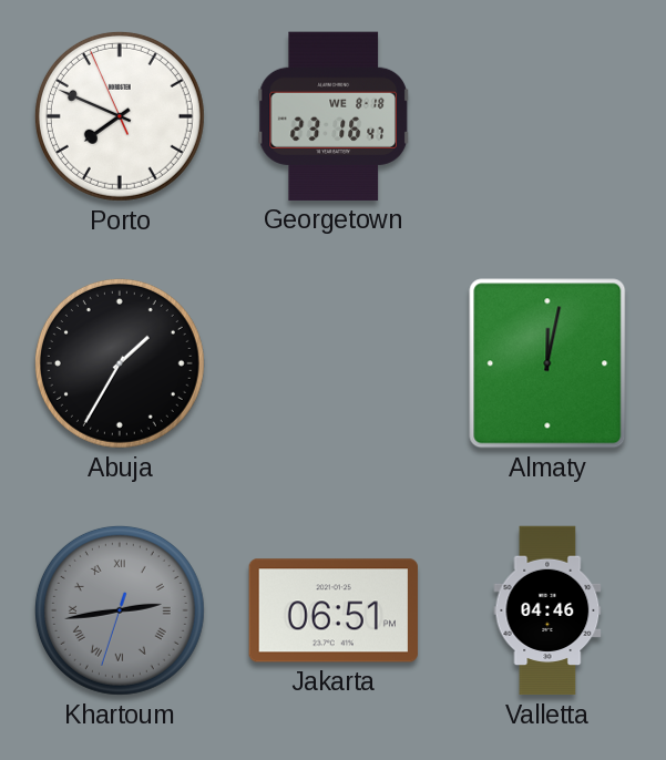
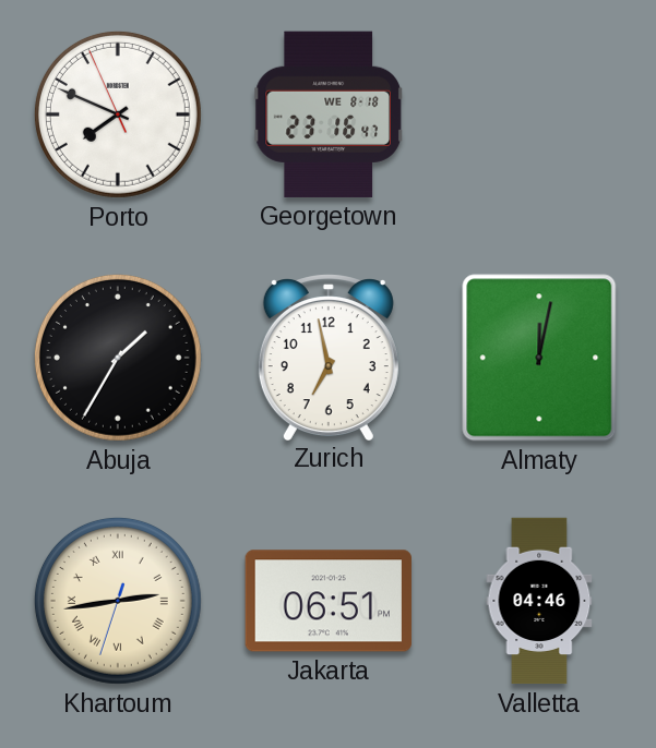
Zurich: none -> 6:58 (329, 357)
Khartoum dial: grey -> cream (118, 601)
